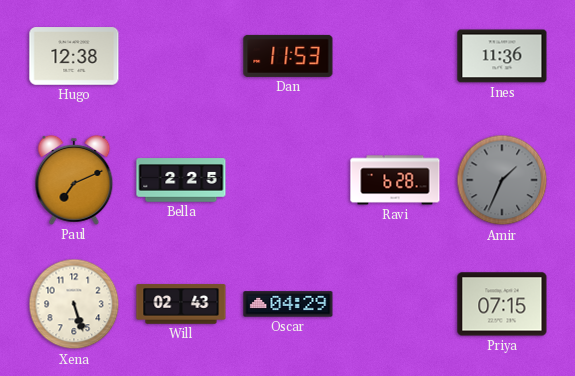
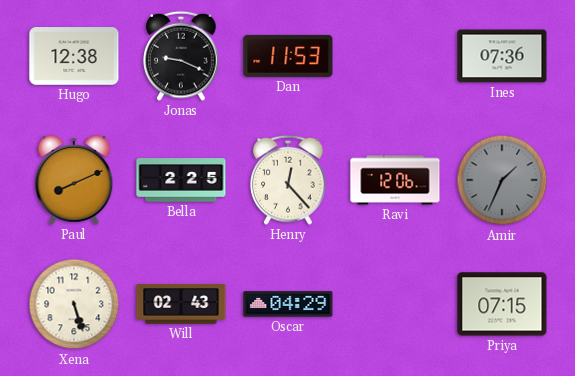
Jonas: none -> 9:19 (181, 56)
Ines: 11:36 -> 07:36 (502, 56)
Paul: 7:11 -> 8:11 (74, 180)
Henry: none -> 12:23 (288, 180)
Ravi: 6:28 -> 12:06 (395, 180)
